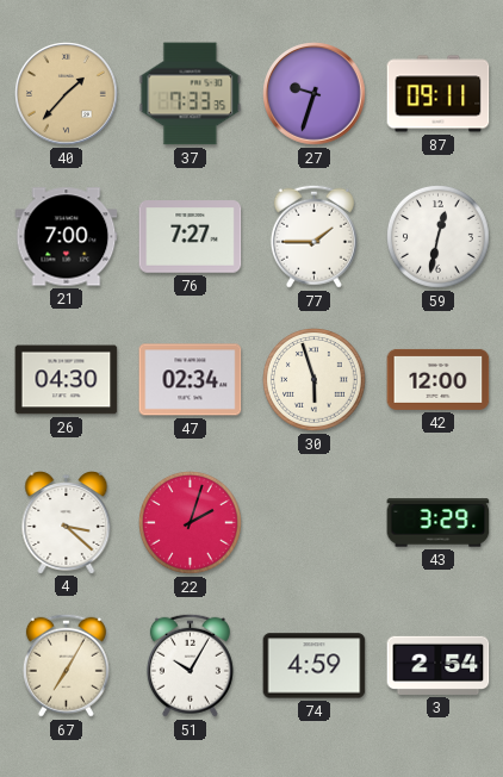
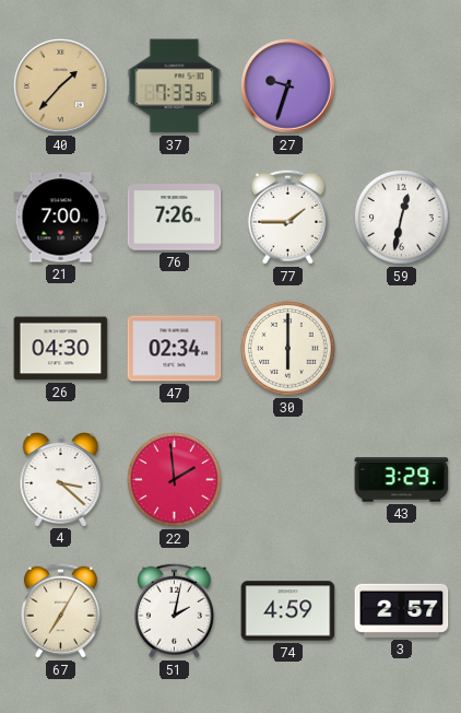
87: 09:11 -> none (439, 94)
76: 7:27 -> 7:26 (175, 218)
30: 5:57 -> 6:00 (288, 349)
42: 12:00 -> none (439, 379)
22: 2:03 -> 1:59 (175, 480)
51: 10:05 -> 2:02 (174, 610)
3: 2:54 -> 2:57 (402, 610)
